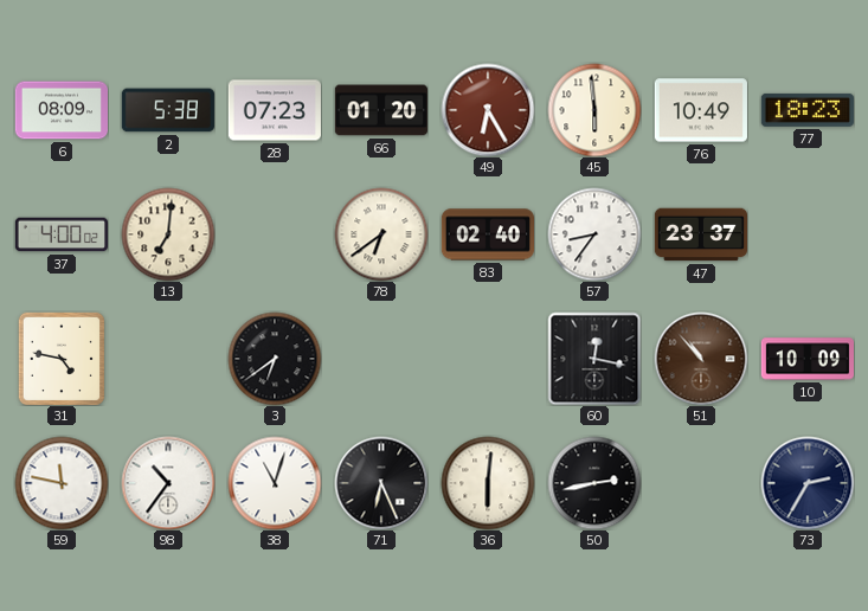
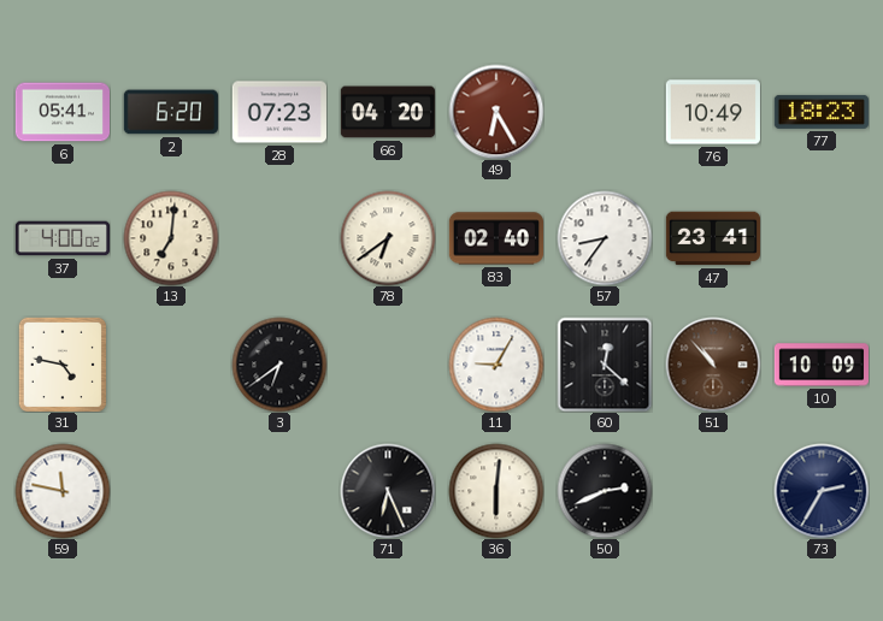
6: 08:09 -> 05:41 (61, 112)
2: 5:38 -> 6:20 (171, 112)
66: 01:20 -> 04:20 (388, 112)
45: 5:59 -> none (594, 110)
47: 23:37 -> 23:41 (712, 238)
11: none -> 9:05 (496, 365)
60: 12:17 -> 12:22 (605, 365)
98: 10:36 -> none (168, 483)
38: 11:03 -> none (275, 483)
50: 2:43 -> 2:41 (605, 491)
